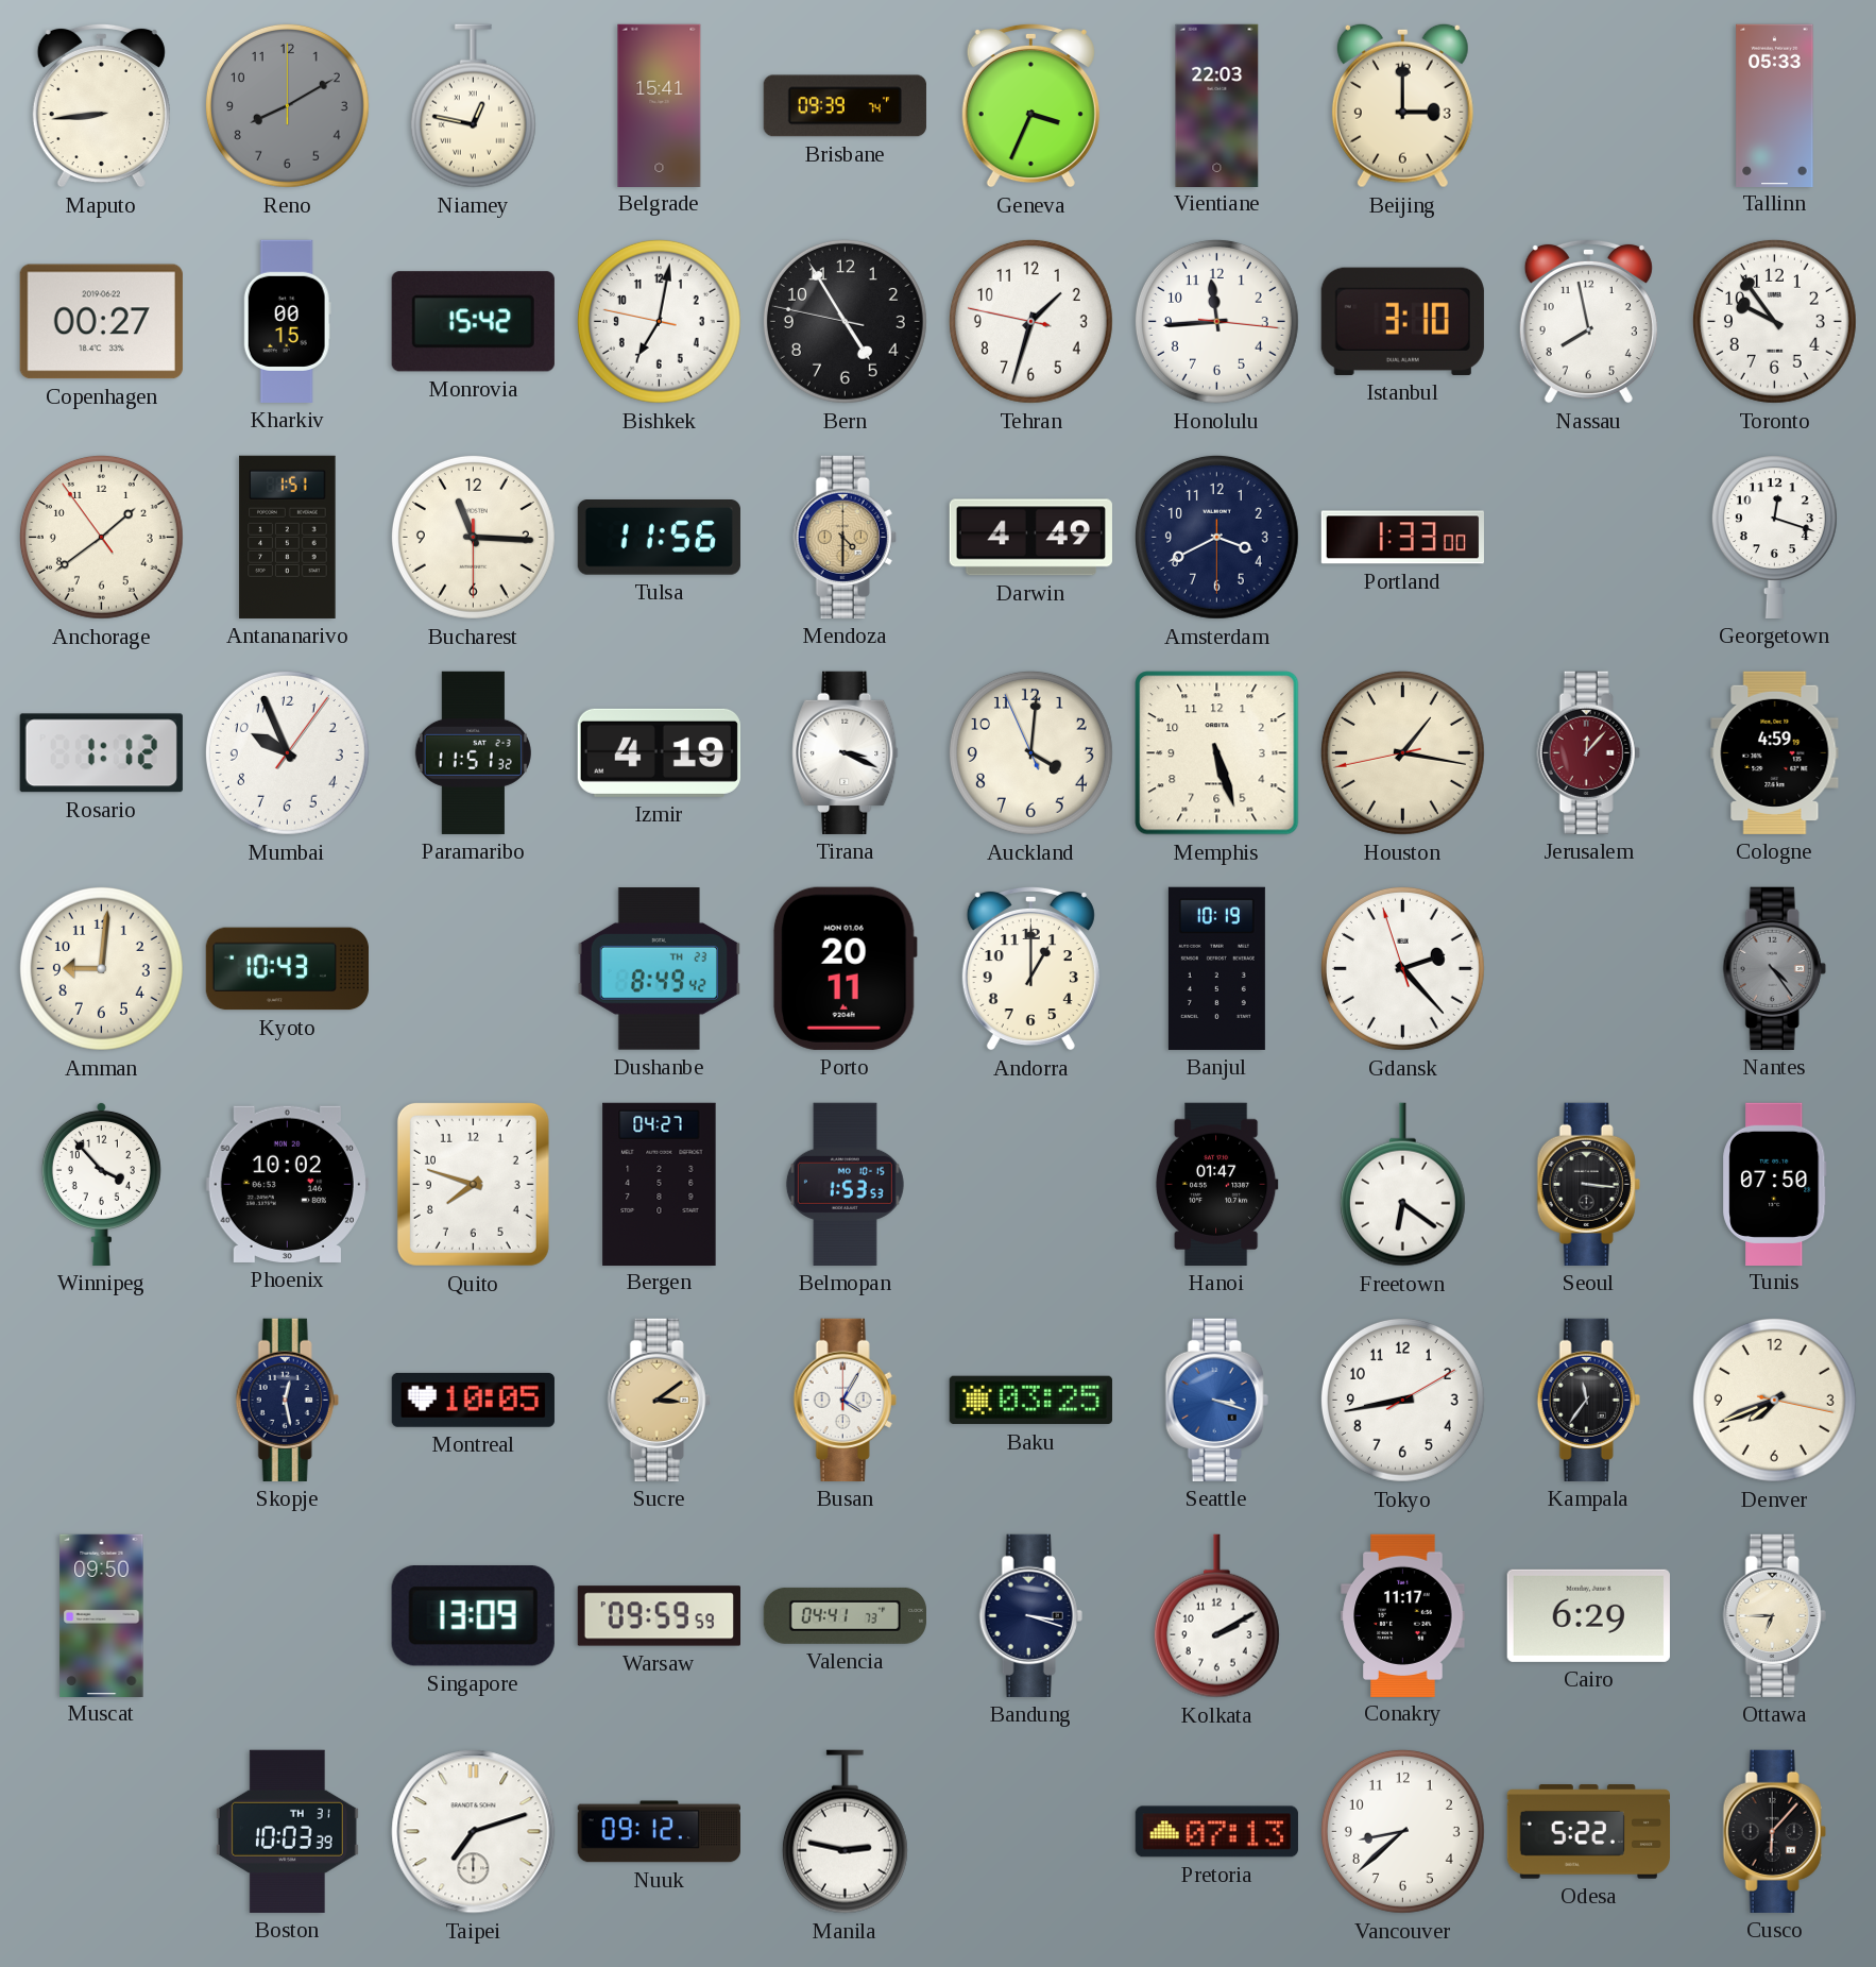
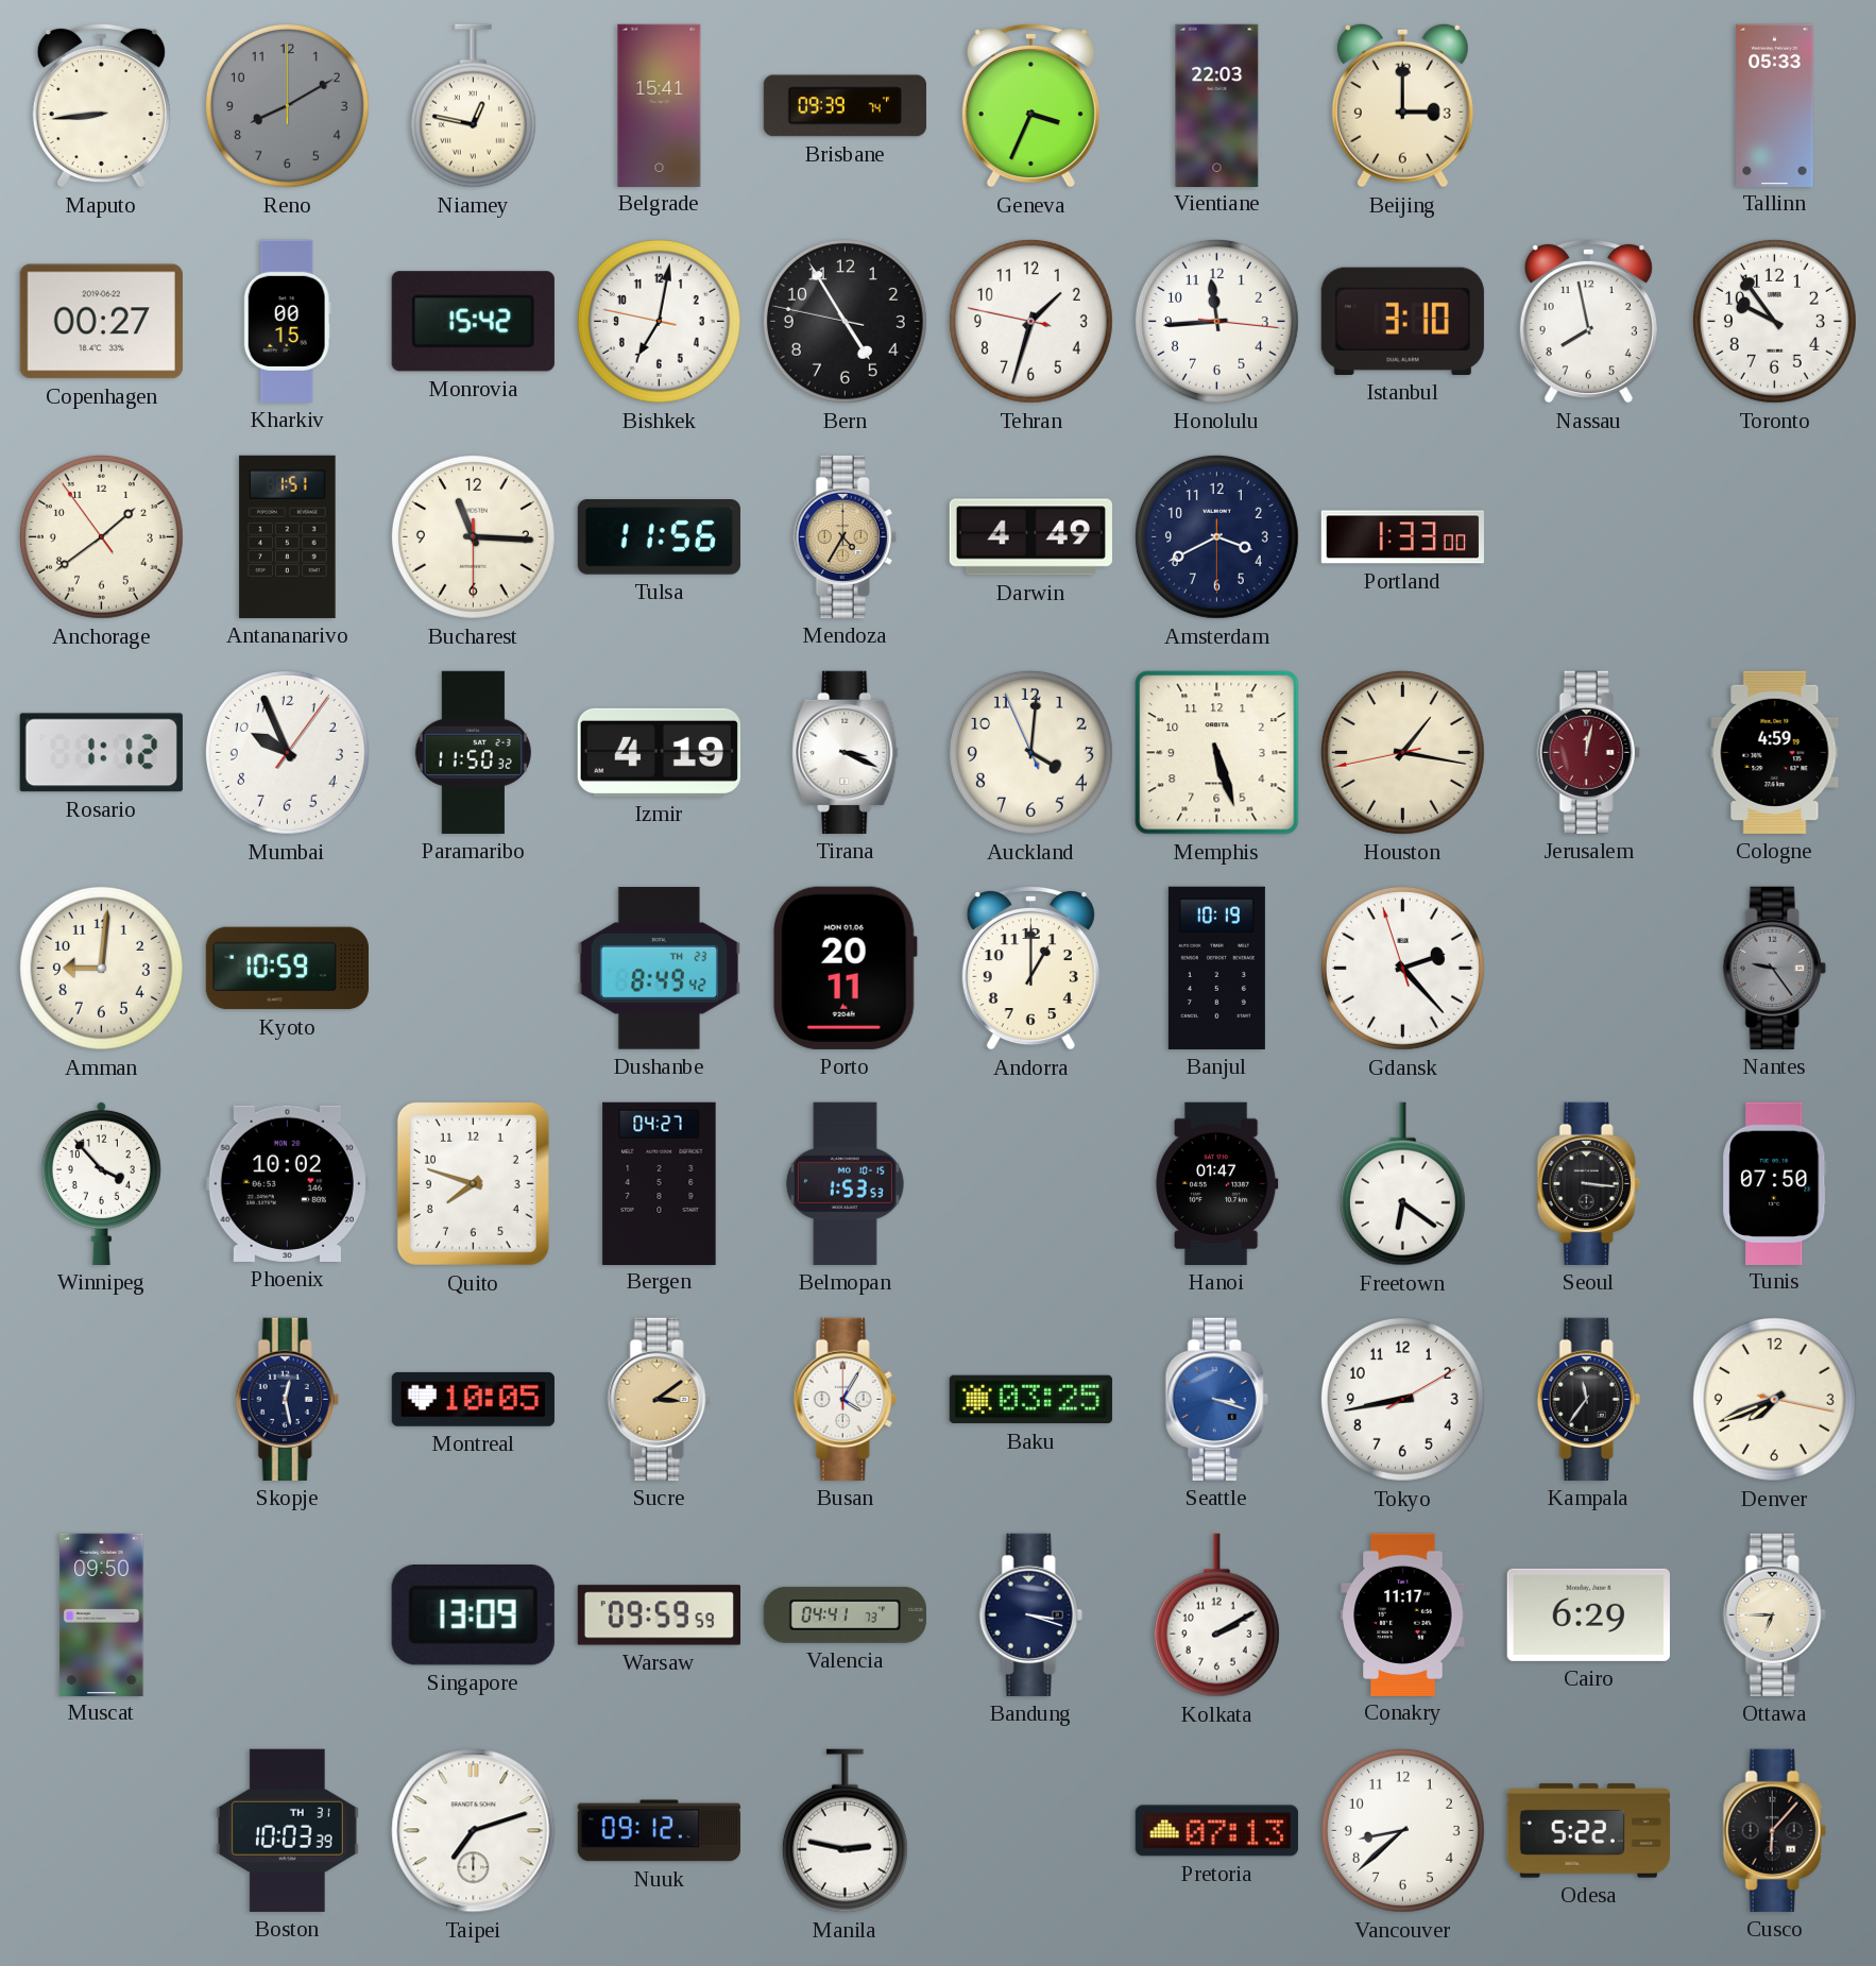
Mendoza: 4:30 -> 4:35 (845, 536)
Georgetown: 12:18 -> none (1774, 537)
Paramaribo: 11:51 -> 11:50 (473, 752)
Jerusalem: 12:07 -> 12:02 (1588, 752)
Kyoto: 10:43 -> 10:59 (287, 969)
Nantes: 4:24 -> 9:24 (1774, 968)
